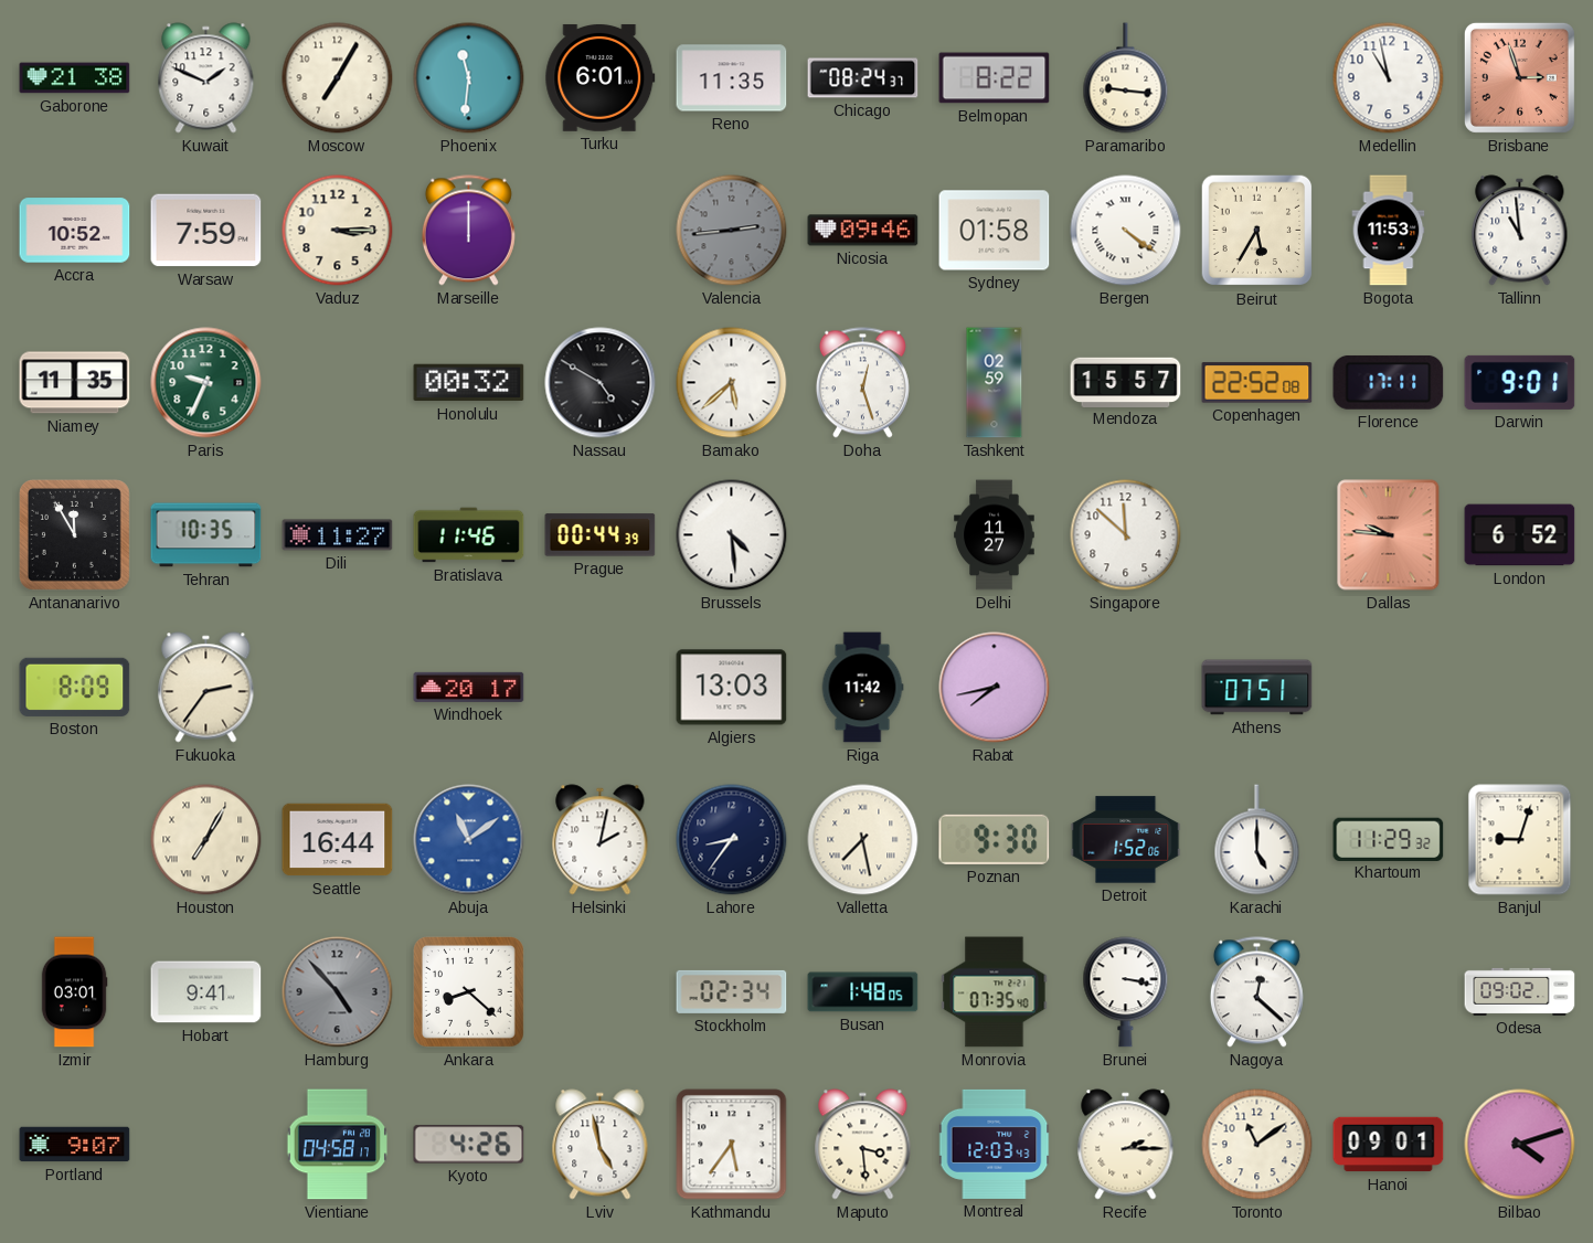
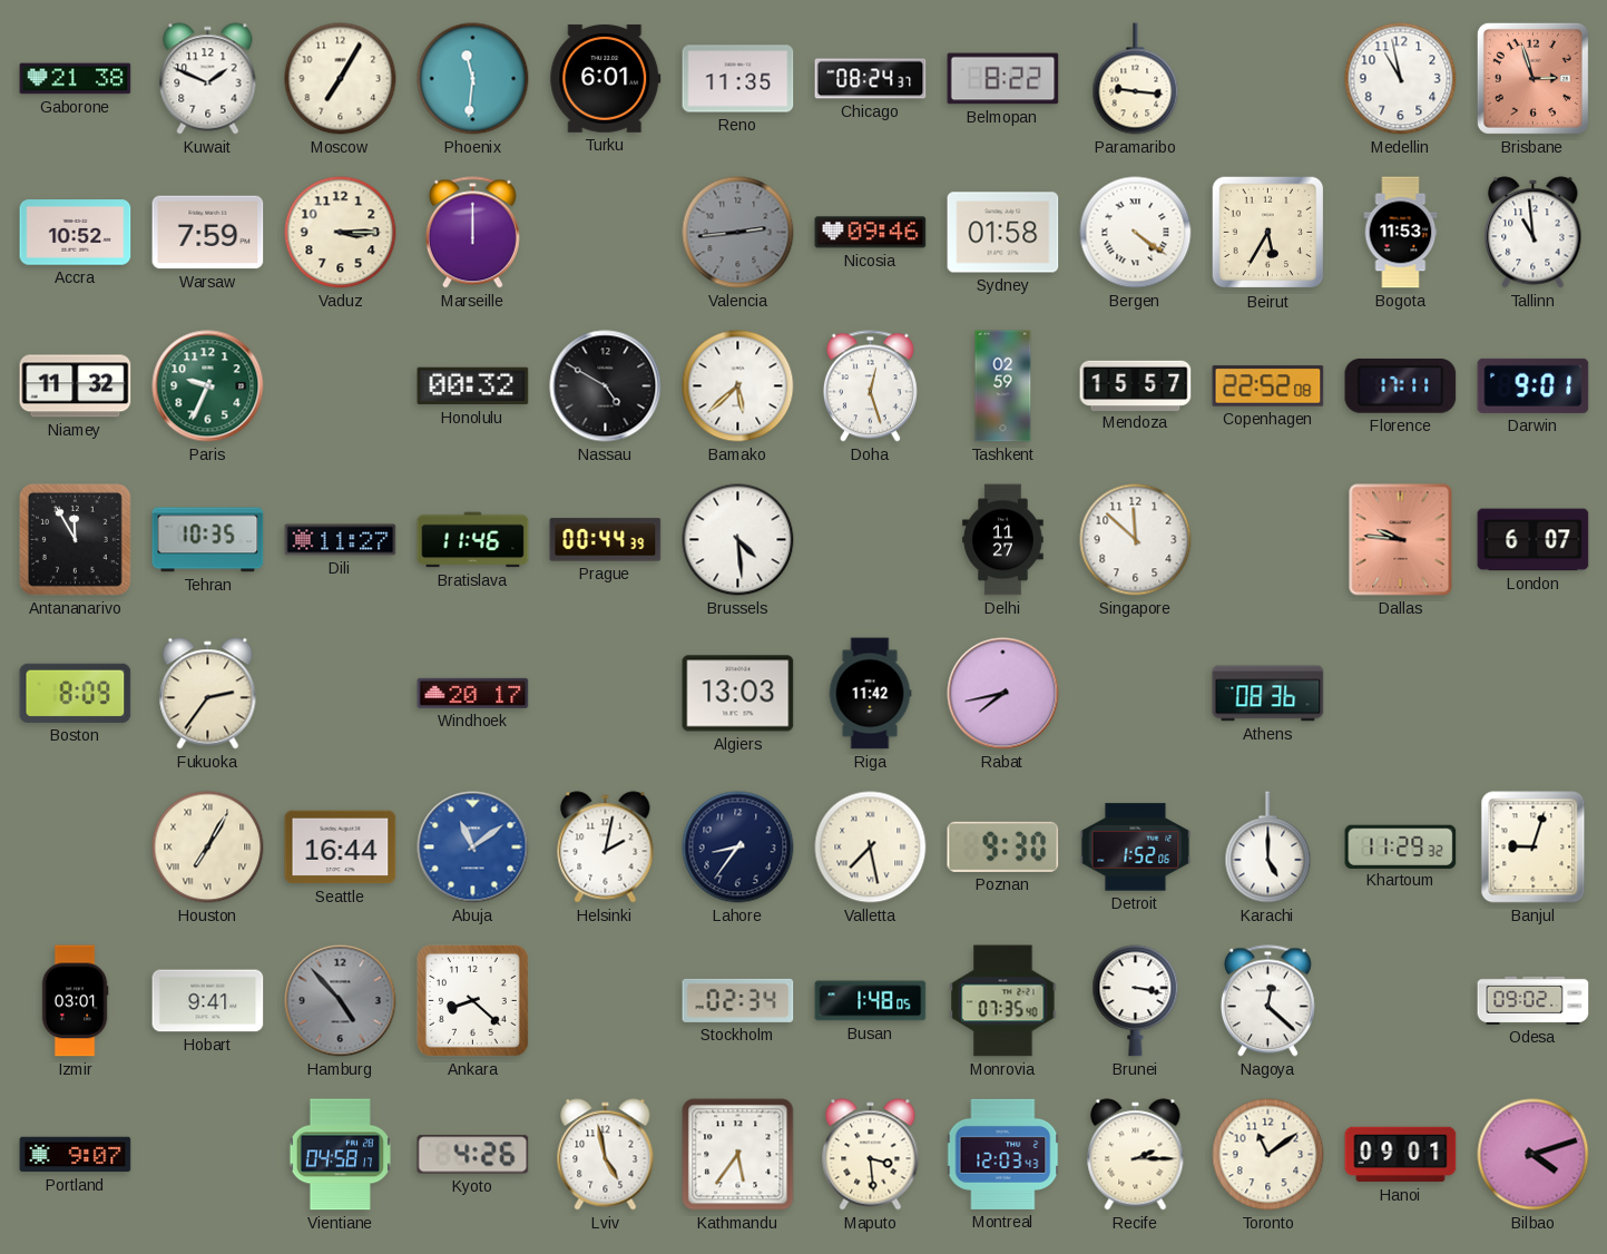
Niamey: 11:35 -> 11:32 (76, 386)
London: 6:52 -> 6:07 (1533, 540)
Athens: 07:51 -> 08:36 (1268, 694)
